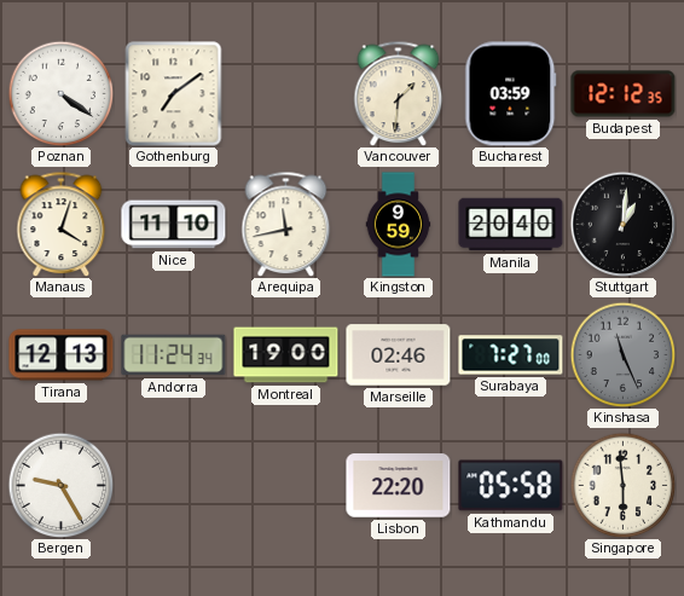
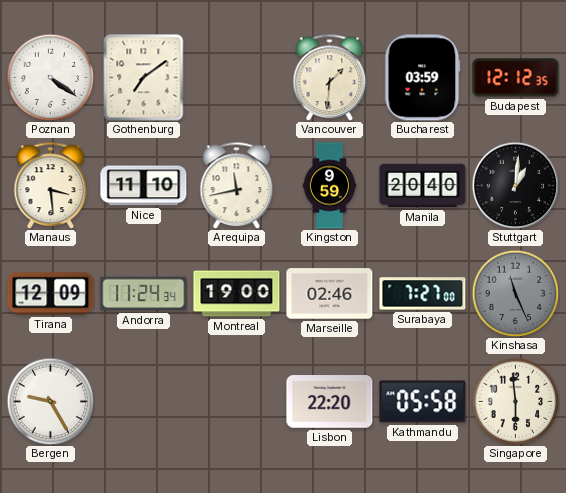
Manaus: 4:03 -> 3:29 (51, 185)
Tirana: 12:13 -> 12:09 (51, 294)
